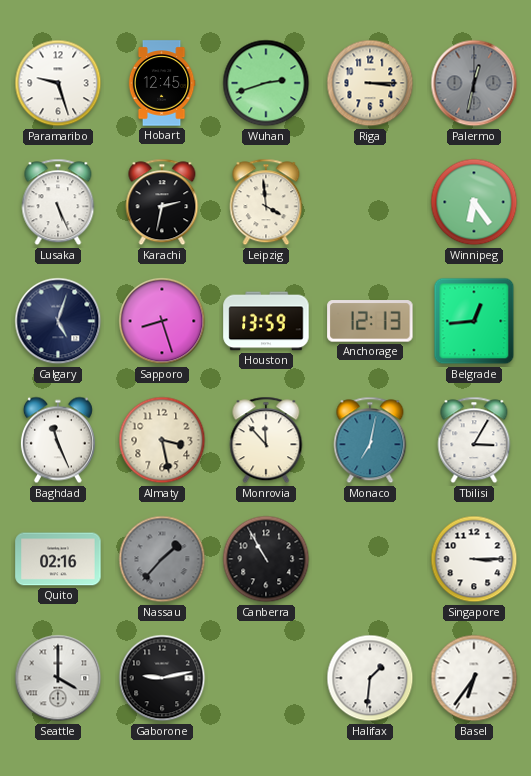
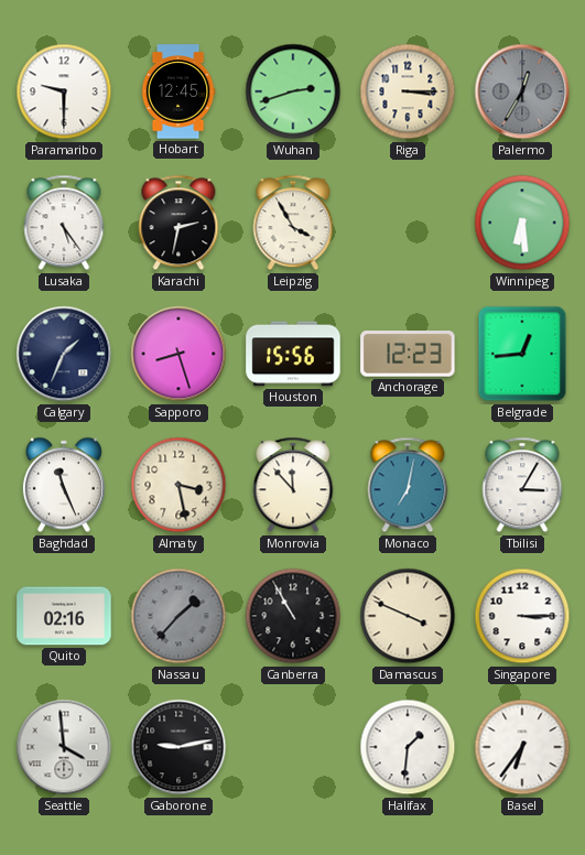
Paramaribo: 9:27 -> 9:30 (64, 91)
Palermo: 12:32 -> 12:35 (522, 91)
Lusaka: 5:26 -> 5:24 (64, 223)
Leipzig: 3:59 -> 3:55 (293, 223)
Winnipeg: 6:24 -> 6:29 (522, 223)
Calgary: 5:03 -> 1:34 (64, 354)
Houston: 13:59 -> 15:56 (293, 354)
Anchorage: 12:13 -> 12:23 (408, 354)
Damascus: none -> 3:49 (408, 616)
Seattle: 4:00 -> 3:59 (64, 747)
